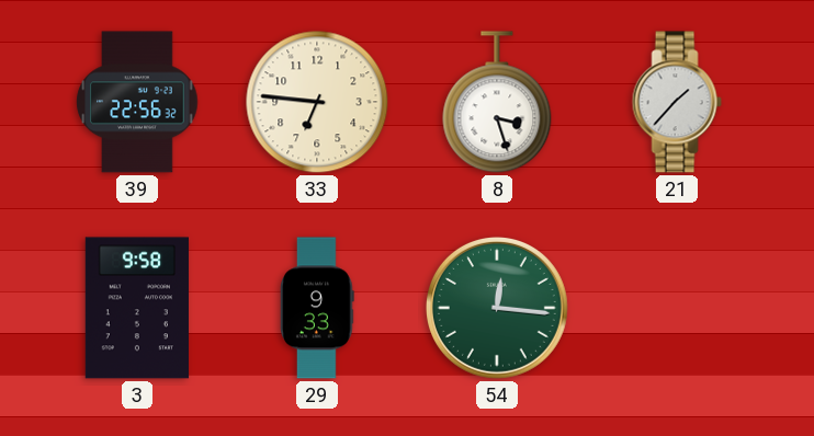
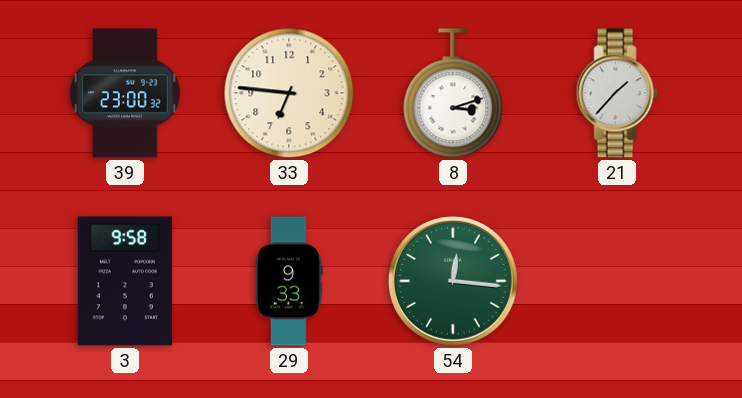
39: 22:56 -> 23:00 (125, 93)
8: 3:27 -> 3:12 (453, 93)
